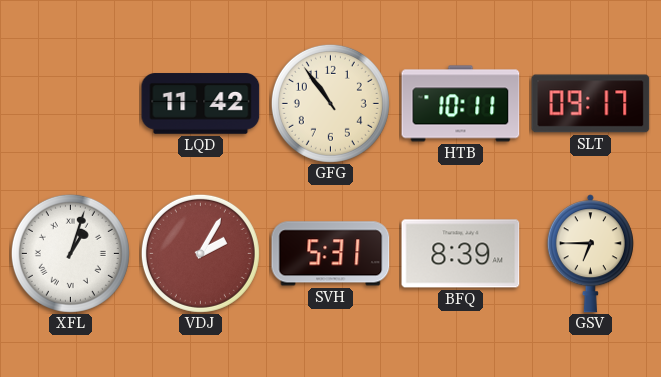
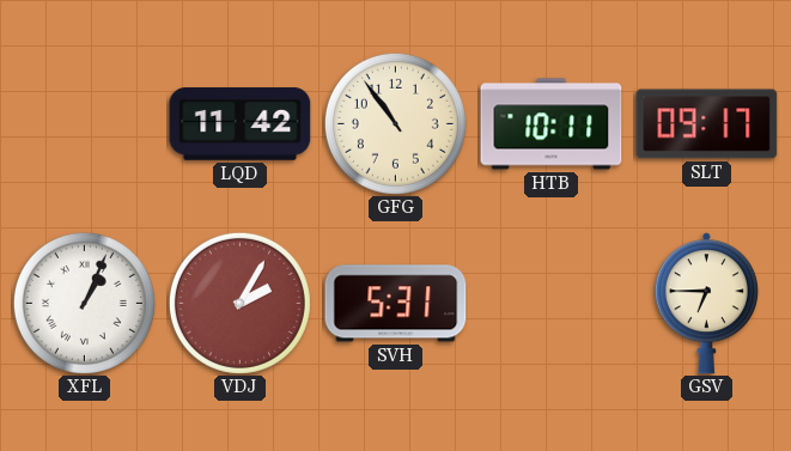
XFL: 1:03 -> 1:04 (84, 303)
BFQ: 8:39 -> none (461, 254)
